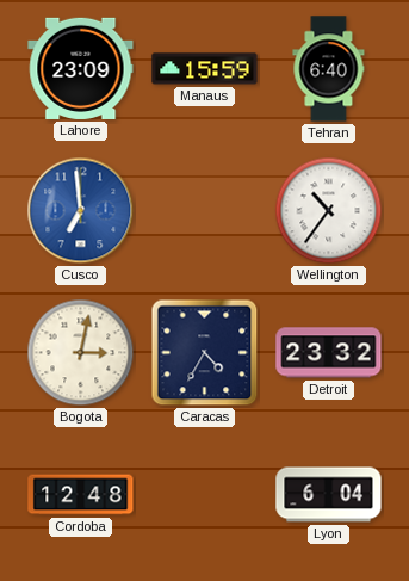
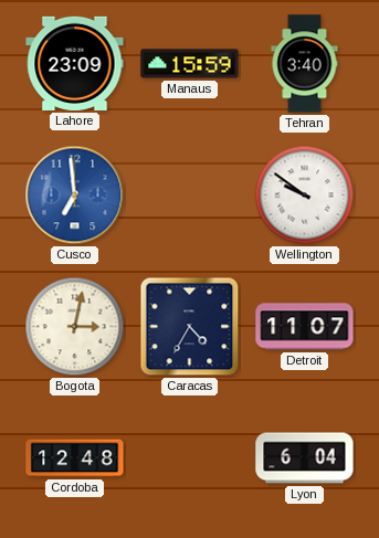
Tehran: 6:40 -> 3:40 (305, 64)
Wellington: 10:36 -> 9:51 (305, 196)
Detroit: 23:32 -> 11:07 (305, 327)
